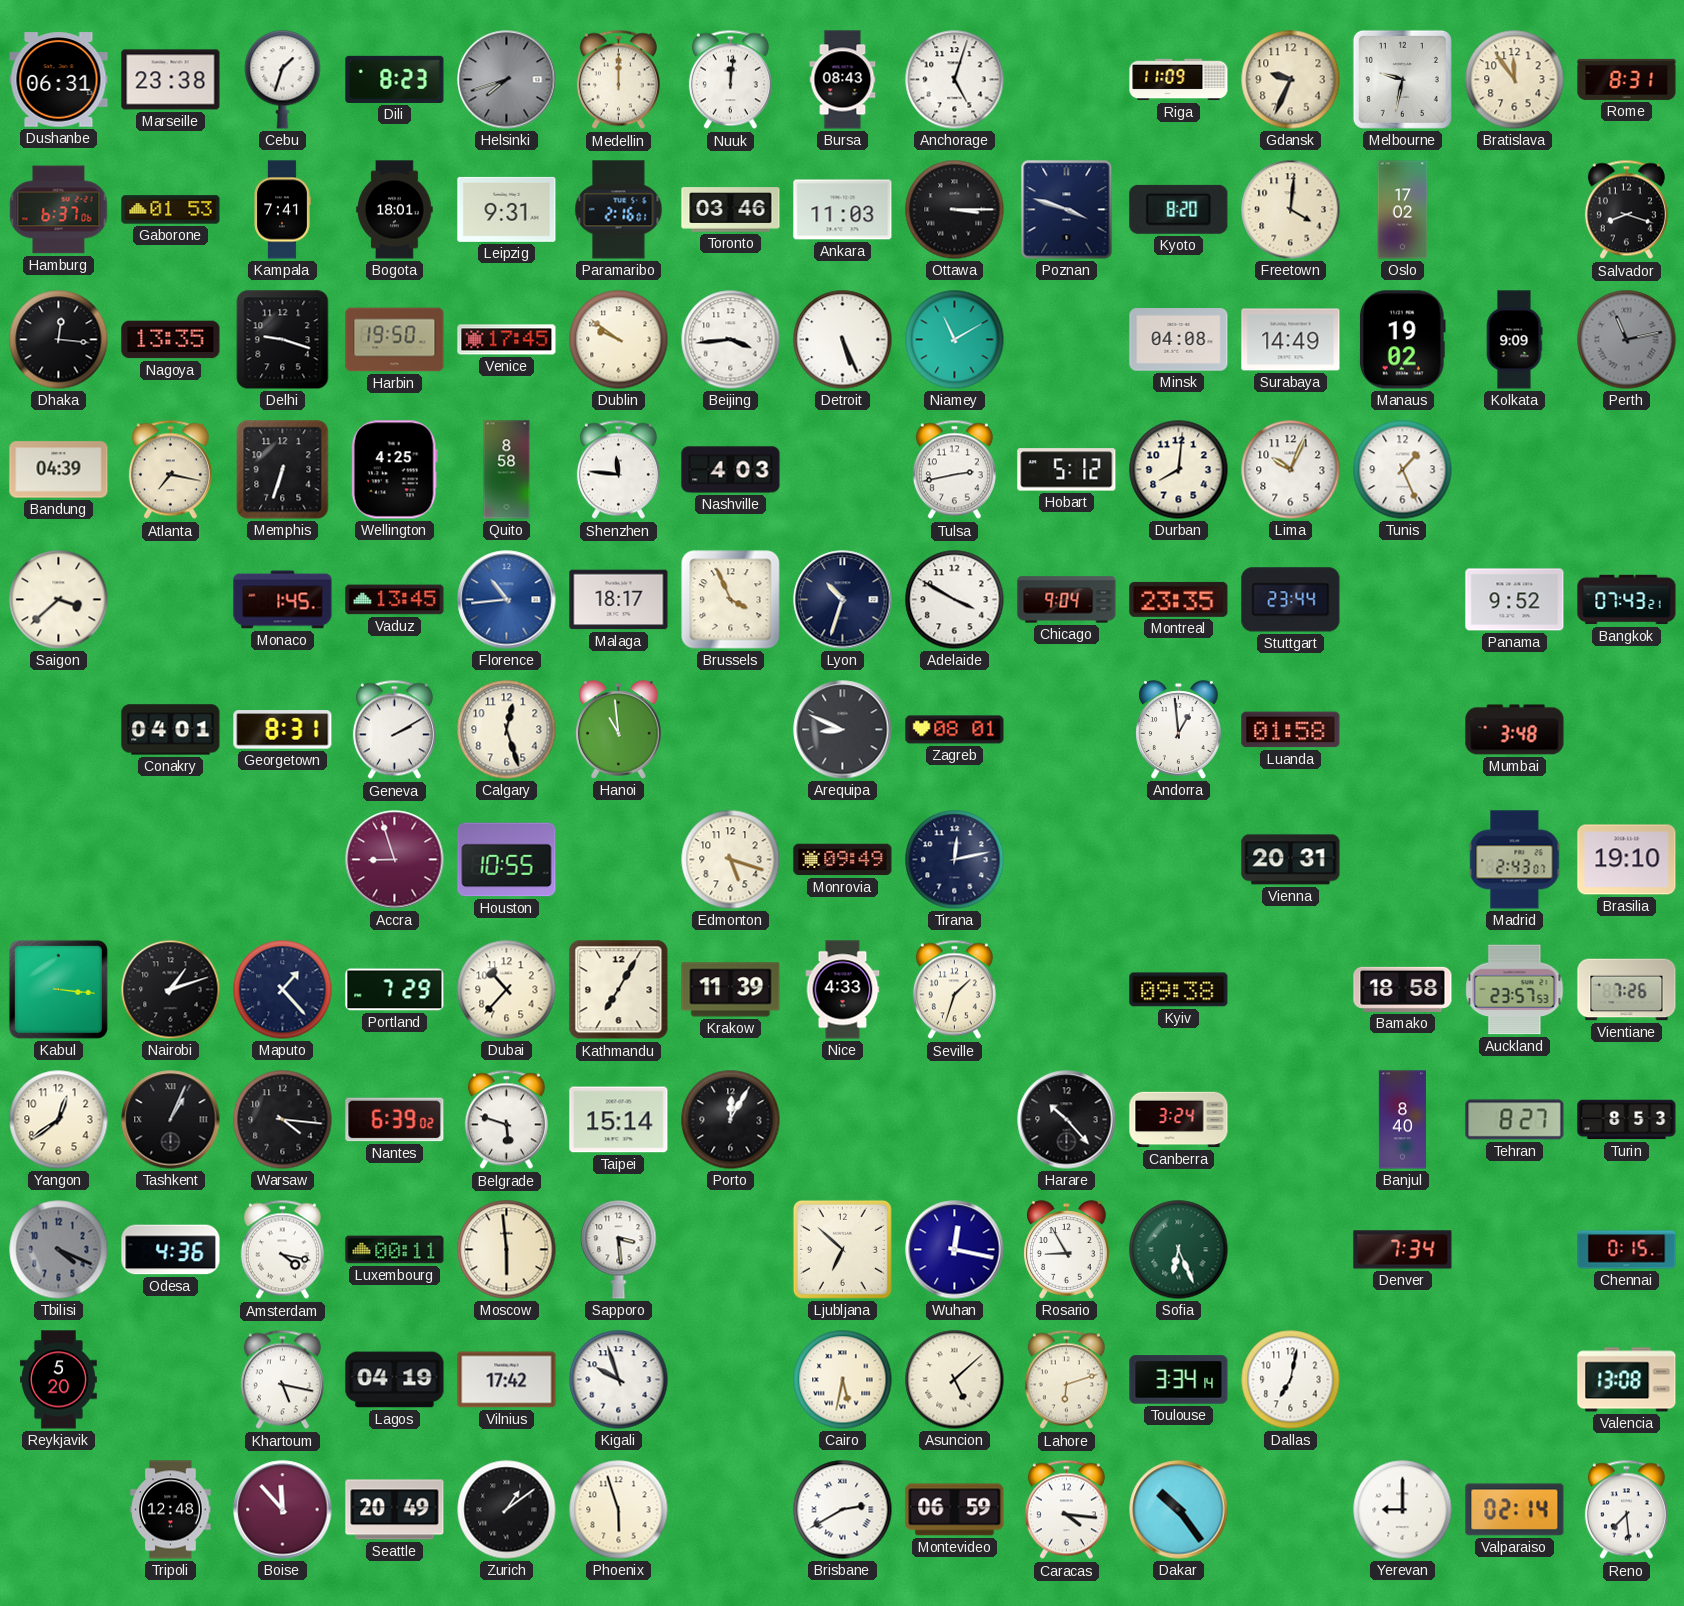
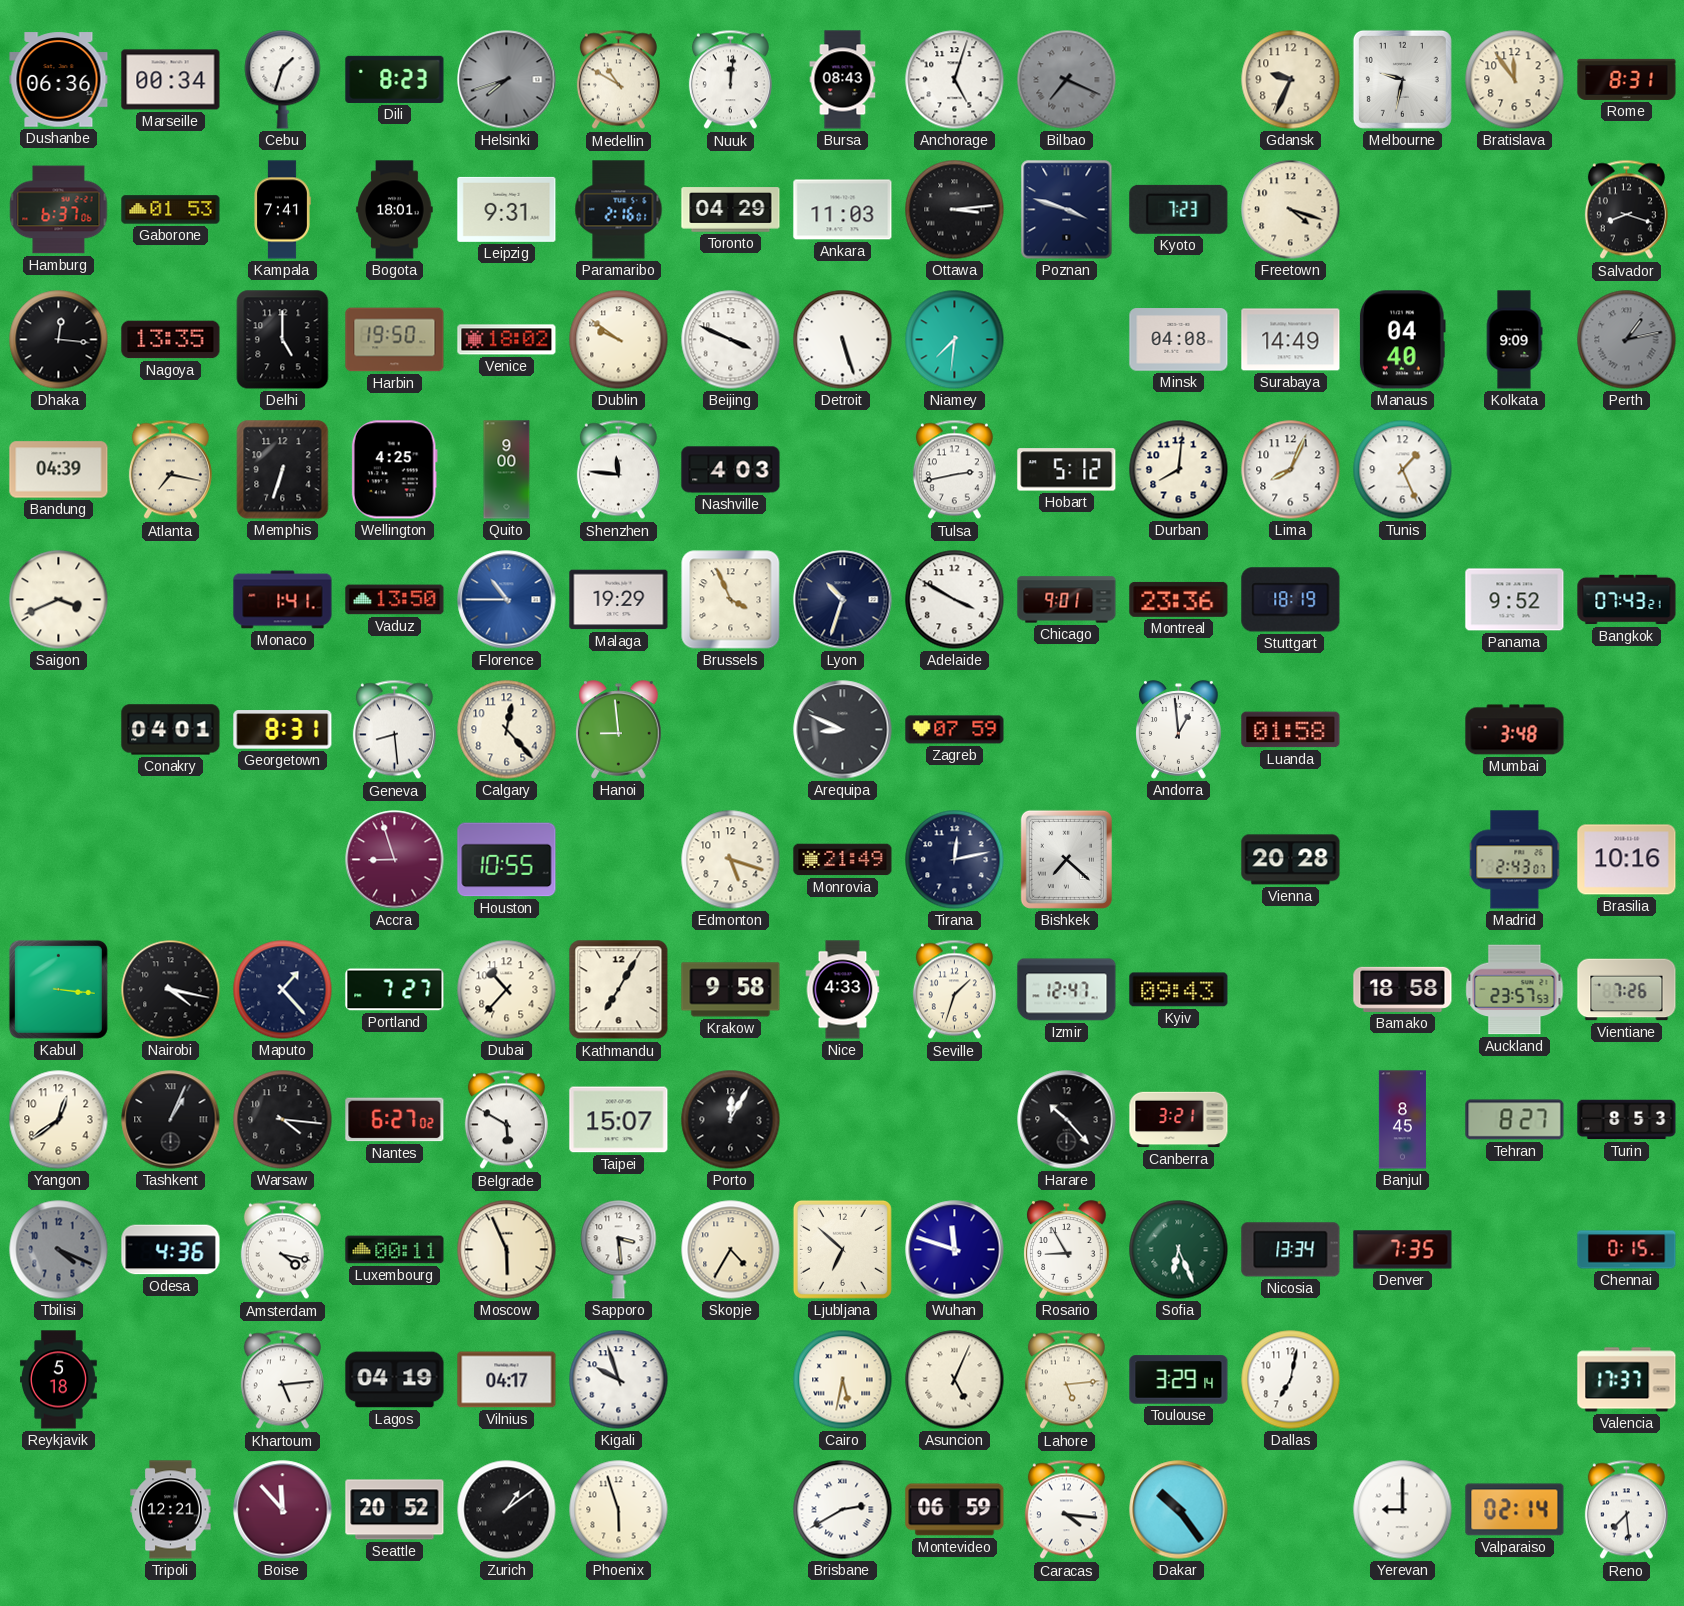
Dushanbe: 06:31 -> 06:36 (59, 80)
Marseille: 23:38 -> 00:34 (171, 80)
Medellin: 12:00 -> 10:50 (618, 80)
Bilbao: none -> 7:19 (1067, 80)
Riga: 11:09 -> none (1179, 80)
Toronto: 03:46 -> 04:29 (731, 210)
Ottawa: 3:15 -> 3:14 (955, 210)
Kyoto: 8:20 -> 7:23 (1179, 209)
Freetown: 4:01 -> 4:18 (1291, 210)
Oslo: 17:02 -> none (1403, 210)
Delhi: 9:18 -> 5:00 (283, 340)
Venice: 17:45 -> 18:02 (507, 340)
Beijing: 3:44 -> 3:49 (731, 340)
Detroit: 5:26 -> 5:27 (843, 340)
Niamey: 11:10 -> 7:31 (955, 340)
Manaus: 19:02 -> 04:40 (1402, 340)
Perth: 11:13 -> 1:13 (1627, 340)
Quito: 8:58 -> 9:00 (507, 470)
Lima: 10:04 -> 8:04 (1291, 470)
Saigon: 3:38 -> 3:41 (59, 600)
Monaco: 1:45 -> 1:41 (283, 600)
Vaduz: 13:45 -> 13:50 (395, 600)
Florence: 10:44 -> 10:45 (507, 600)
Malaga: 18:17 -> 19:29 (619, 600)
Chicago: 9:04 -> 9:01 (1067, 600)
Montreal: 23:35 -> 23:36 (1179, 599)
Stuttgart: 23:44 -> 18:19 (1291, 600)
Geneva: 2:10 -> 8:29 (394, 730)
Calgary: 12:27 -> 12:23 (507, 730)
Hanoi: 10:59 -> 8:59 (619, 730)
Zagreb: 08:01 -> 07:59 (955, 730)
Monrovia: 09:49 -> 21:49 (843, 860)
Bishkek: none -> 7:22 (1066, 859)
Vienna: 20:31 -> 20:28 (1291, 860)
Brasilia: 19:10 -> 10:16 (1627, 860)
Nairobi: 1:12 -> 4:17 (171, 990)
Portland: 7:29 -> 7:27 (395, 990)
Krakow: 11:39 -> 9:58 (731, 990)
Izmir: none -> 12:47 (1067, 990)
Kyiv: 09:38 -> 09:43 (1179, 990)
Nantes: 6:39 -> 6:27 (395, 1120)
Belgrade: 5:48 -> 5:50 (506, 1120)
Taipei: 15:14 -> 15:07 (619, 1120)
Canberra: 3:24 -> 3:21 (1179, 1120)
Banjul: 8:40 -> 8:45 (1402, 1120)
Moscow: 5:59 -> 5:56 (507, 1250)
Skopje: none -> 4:35 (731, 1250)
Wuhan: 12:17 -> 11:48 (955, 1250)
Nicosia: none -> 13:34 (1291, 1250)
Denver: 7:34 -> 7:35 (1403, 1250)
Reykjavik: 5:20 -> 5:18 (58, 1380)
Khartoum: 5:17 -> 5:14 (282, 1380)
Vilnius: 17:42 -> 04:17 (507, 1380)
Asuncion: 5:08 -> 5:04 (955, 1380)
Lahore: 6:12 -> 5:14 (1066, 1380)
Toulouse: 3:34 -> 3:29 (1179, 1380)
Valencia: 13:08 -> 17:37 (1627, 1380)
Tripoli: 12:48 -> 12:21 (171, 1510)
Seattle: 20:49 -> 20:52 (395, 1510)
